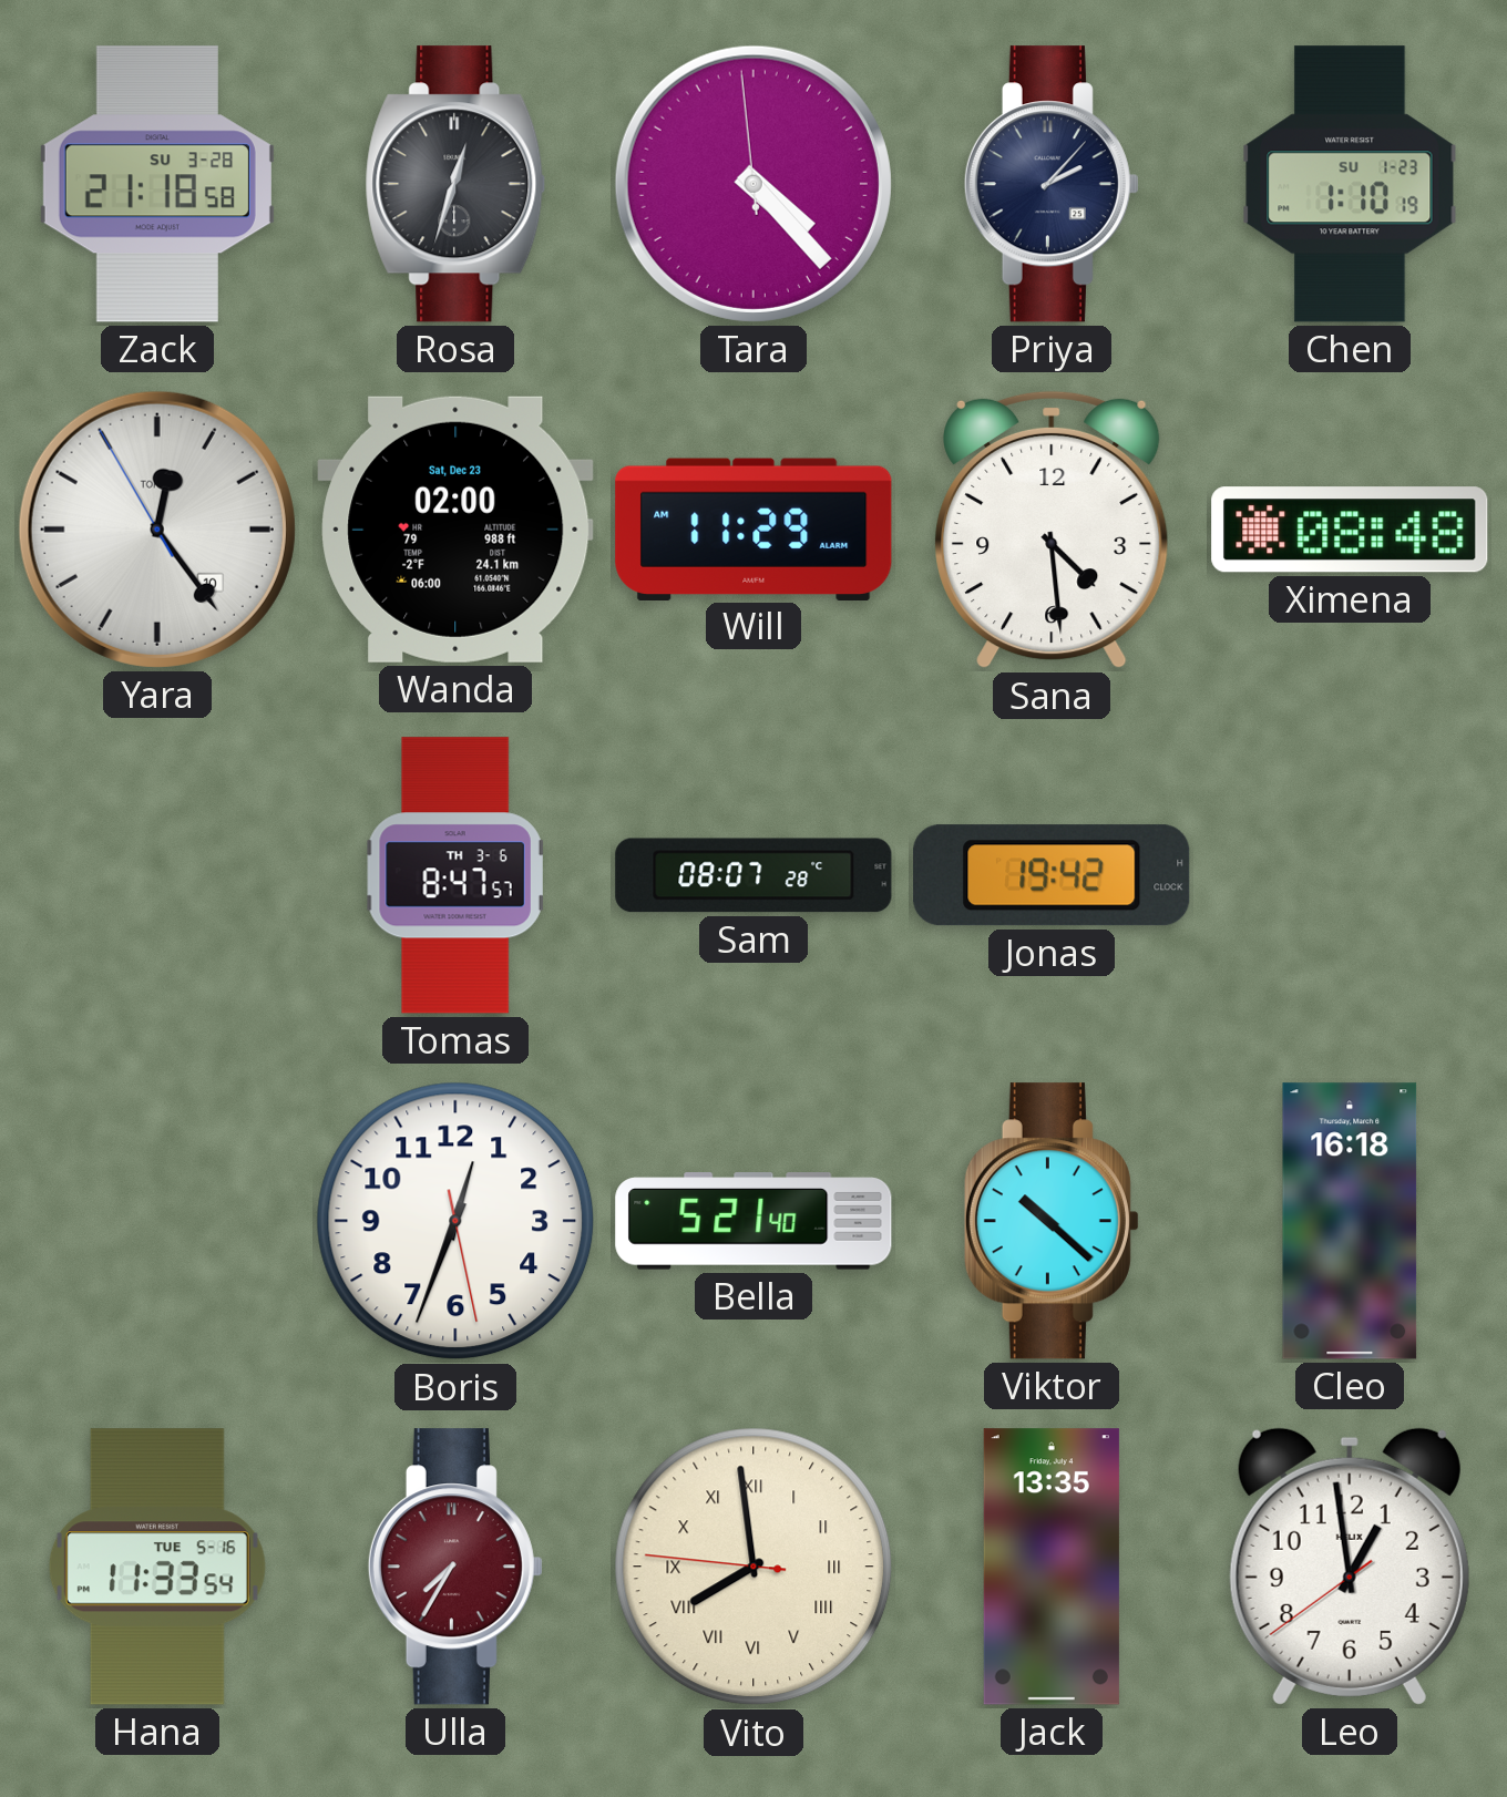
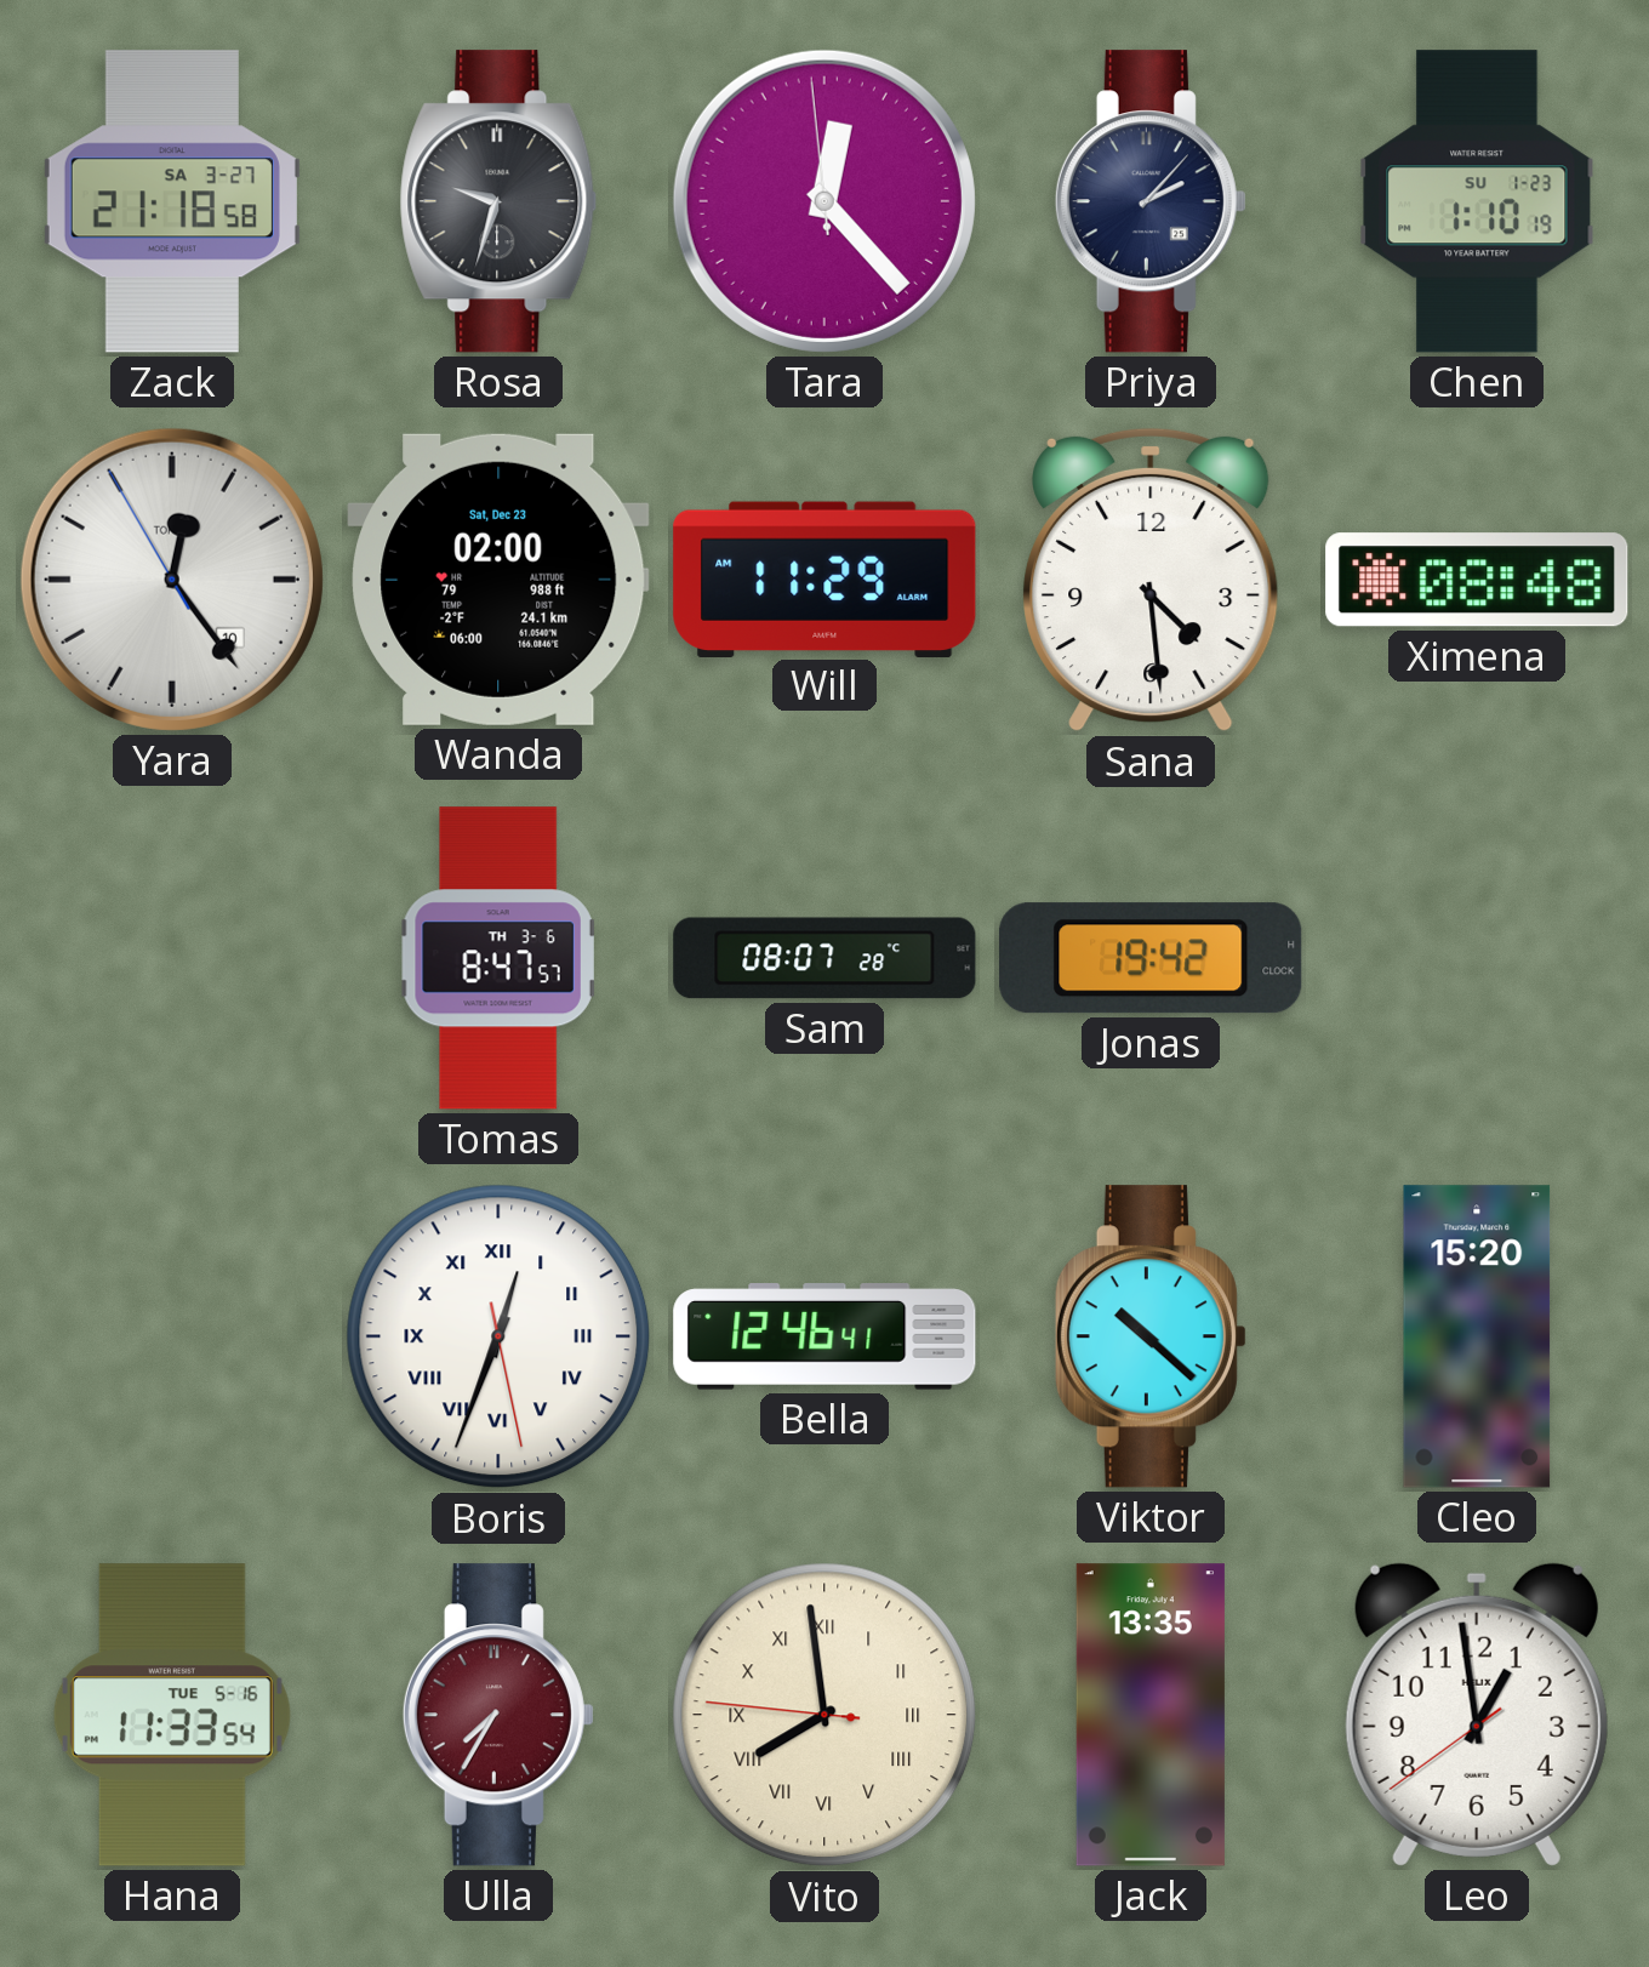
Zack date: SU 3-28 -> SA 3-27 (172, 201)
Rosa: 12:33 -> 9:33 (498, 201)
Tara: 4:22 -> 12:22 (824, 201)
Boris numerals: Arabic -> Roman (498, 1336)
Bella: 5:21 -> 12:46 (824, 1336)
Cleo: 16:18 -> 15:20 (1477, 1336)
